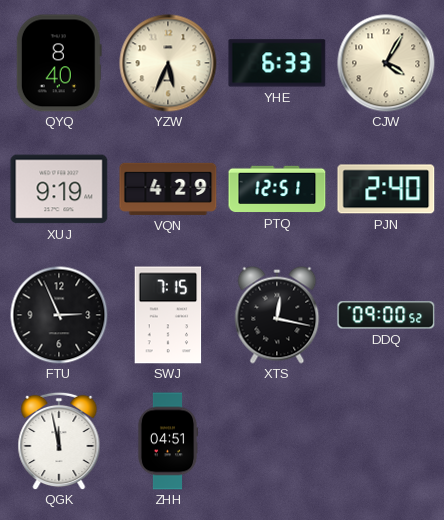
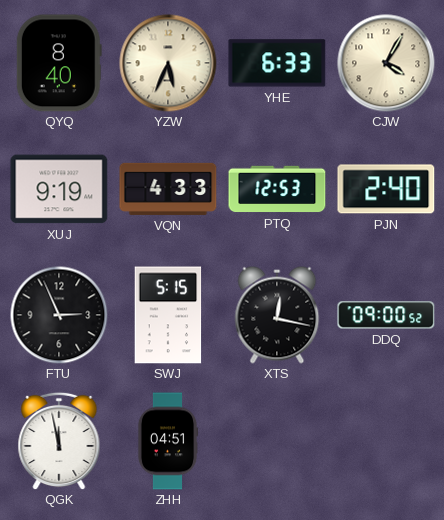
VQN: 4:29 -> 4:33 (168, 189)
PTQ: 12:51 -> 12:53 (277, 189)
SWJ: 7:15 -> 5:15 (168, 315)
